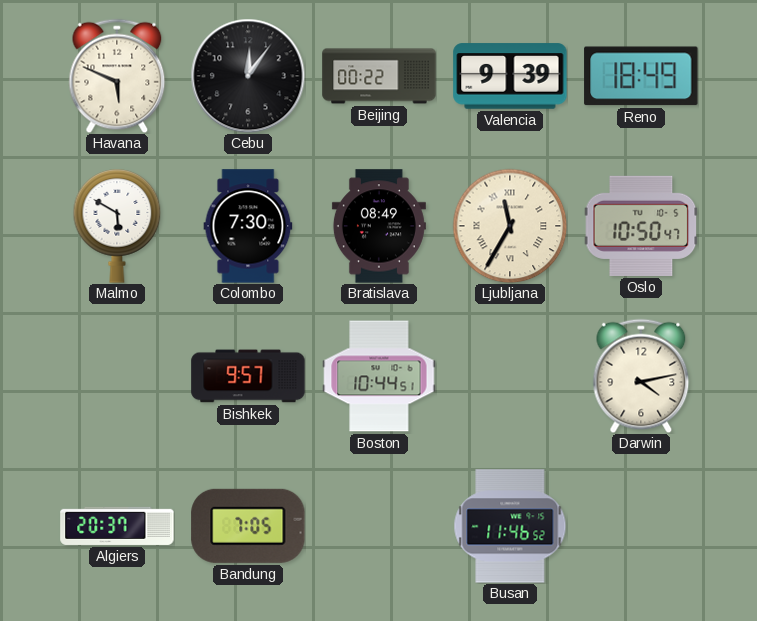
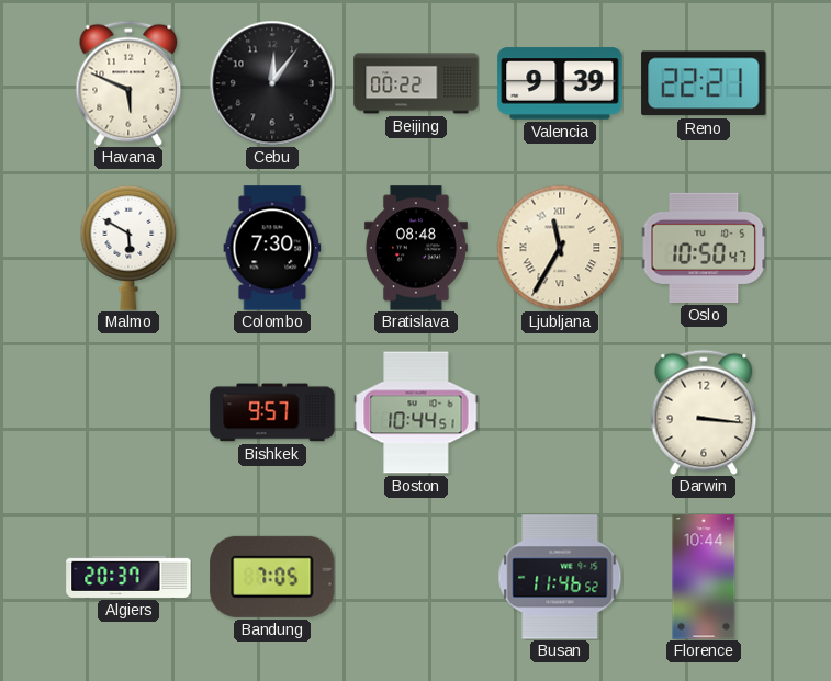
Reno: 18:49 -> 22:21 (704, 83)
Bratislava: 08:49 -> 08:48 (416, 248)
Darwin: 4:13 -> 3:16 (704, 412)
Florence: none -> 10:44 (704, 577)
